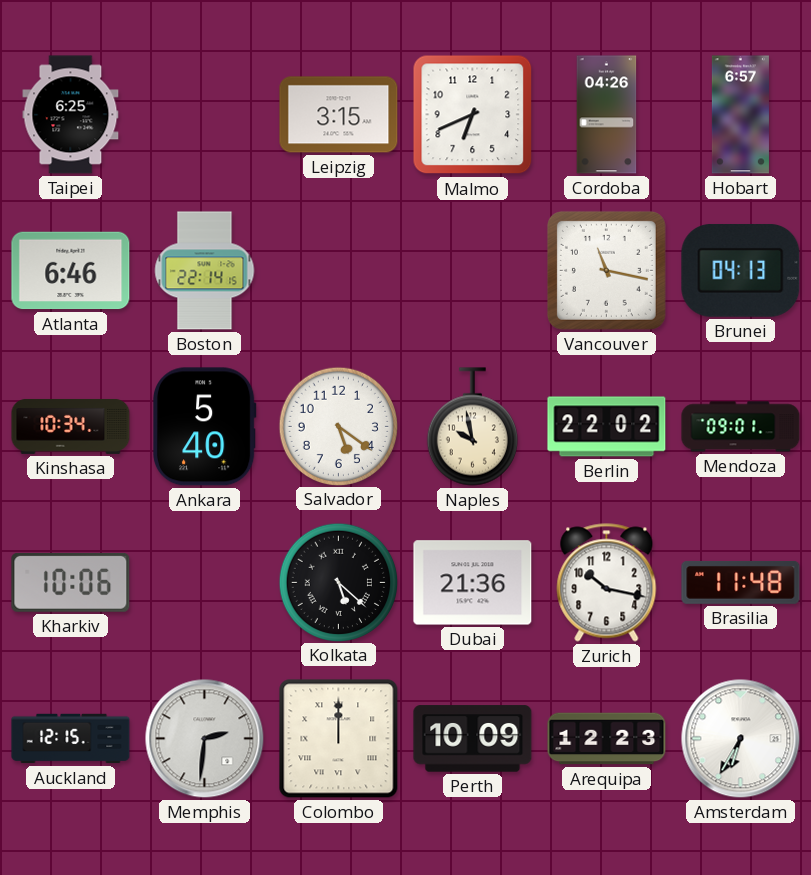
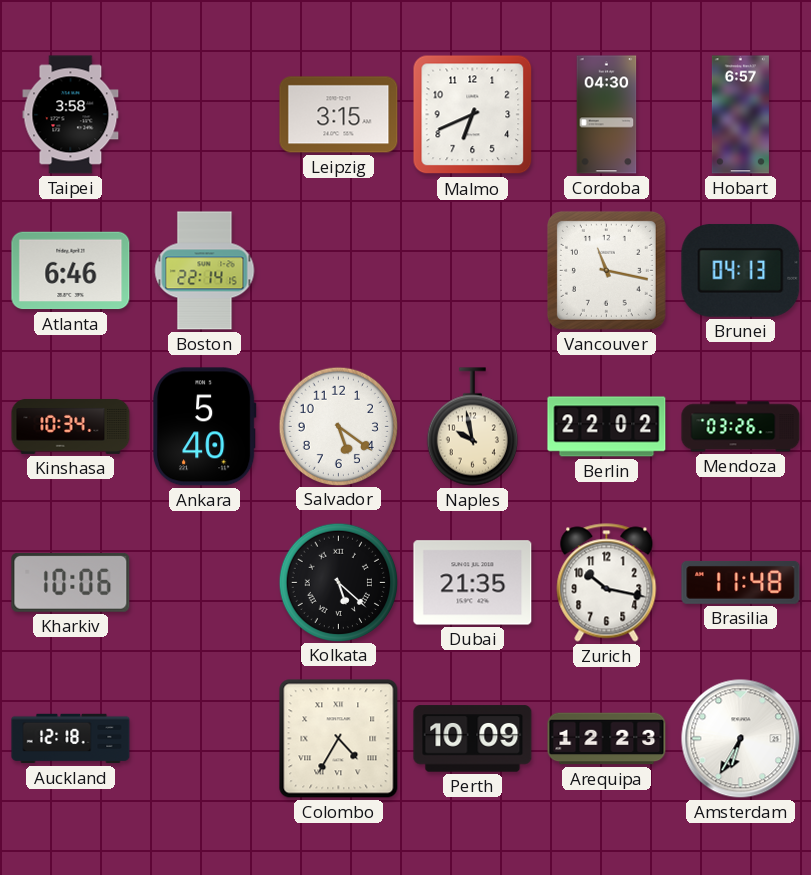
Taipei: 6:25 -> 3:58 (71, 115)
Cordoba: 04:26 -> 04:30 (607, 115)
Mendoza: 09:01 -> 03:26 (741, 427)
Dubai: 21:36 -> 21:35 (473, 583)
Auckland: 12:15 -> 12:18 (71, 739)
Memphis: 2:31 -> none (205, 739)
Colombo: 12:00 -> 4:35 (339, 739)
